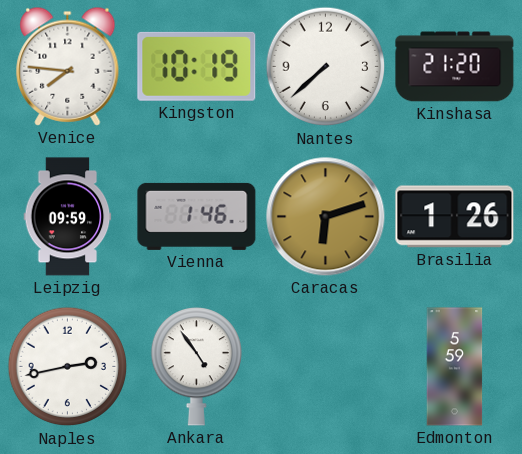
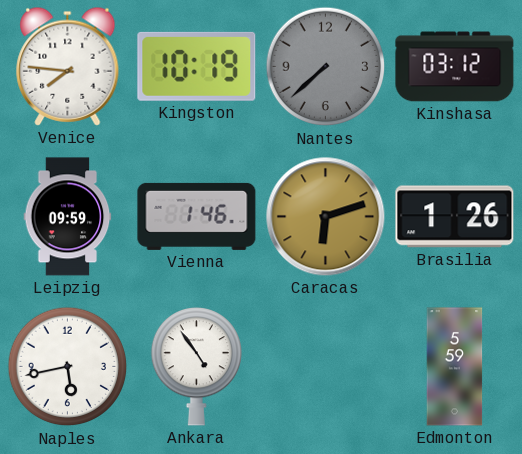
Nantes dial: white -> grey (326, 67)
Kinshasa: 21:20 -> 03:12 (455, 67)
Naples: 2:43 -> 5:43 (68, 367)
